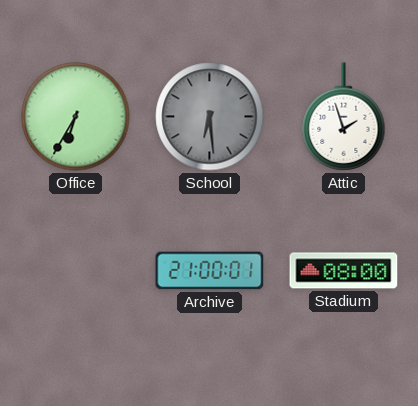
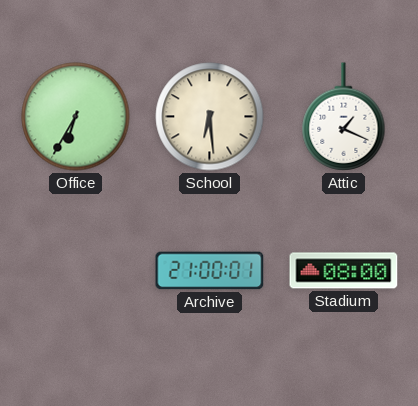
School dial: grey -> cream (210, 117)
Attic: 1:57 -> 1:19 (344, 117)
